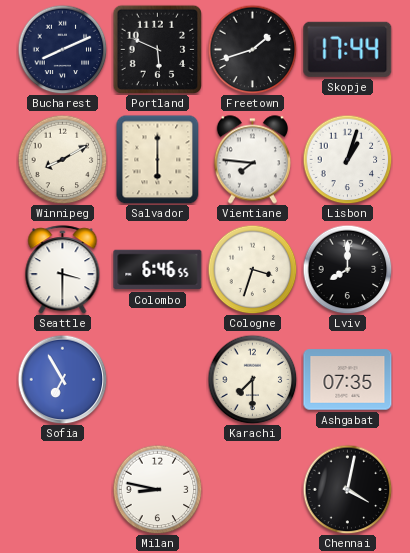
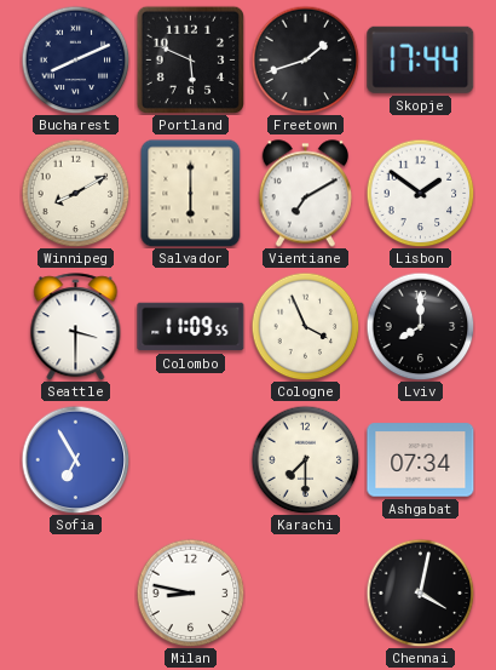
Vientiane: 7:46 -> 7:10 (305, 194)
Lisbon: 1:03 -> 1:51 (420, 193)
Colombo: 6:46 -> 11:09 (191, 327)
Cologne: 3:33 -> 3:56 (305, 326)
Ashgabat: 07:35 -> 07:34 (421, 460)
